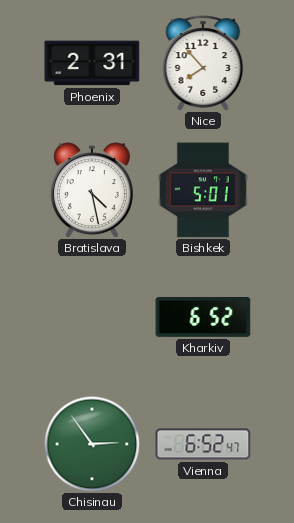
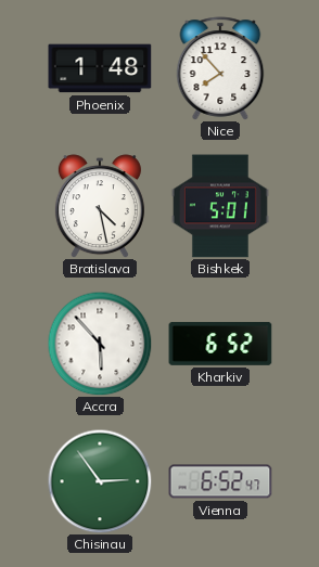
Phoenix: 2:31 -> 1:48 (100, 68)
Accra: none -> 5:53 (100, 344)
